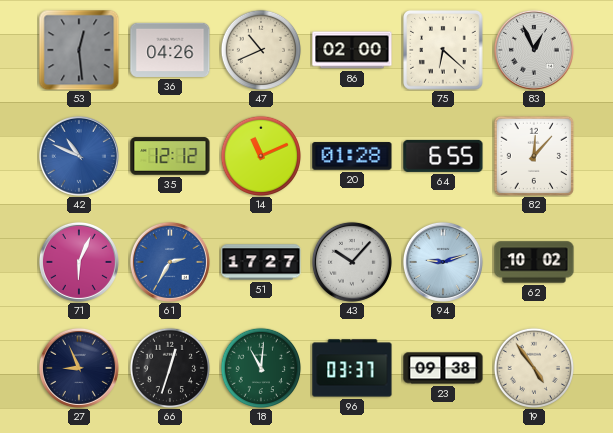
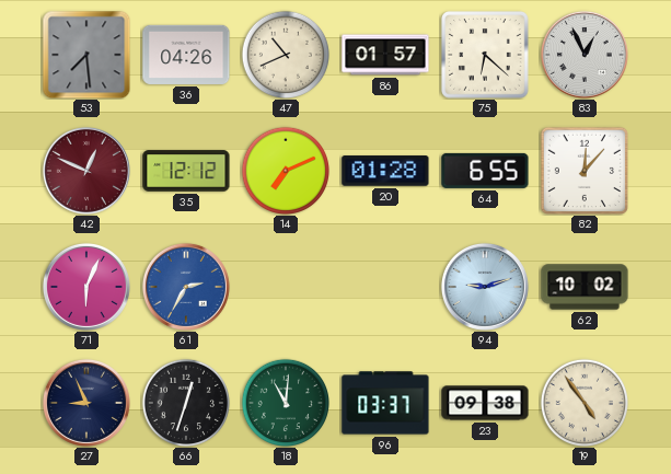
53: 12:29 -> 7:29 (86, 55)
86: 02:00 -> 01:57 (385, 55)
42: 10:49 -> 12:49 (86, 171)
42 dial: blue -> burgundy (86, 171)
14: 11:11 -> 7:11 (285, 170)
51: 17:27 -> none (261, 262)
43: 10:07 -> none (352, 262)
